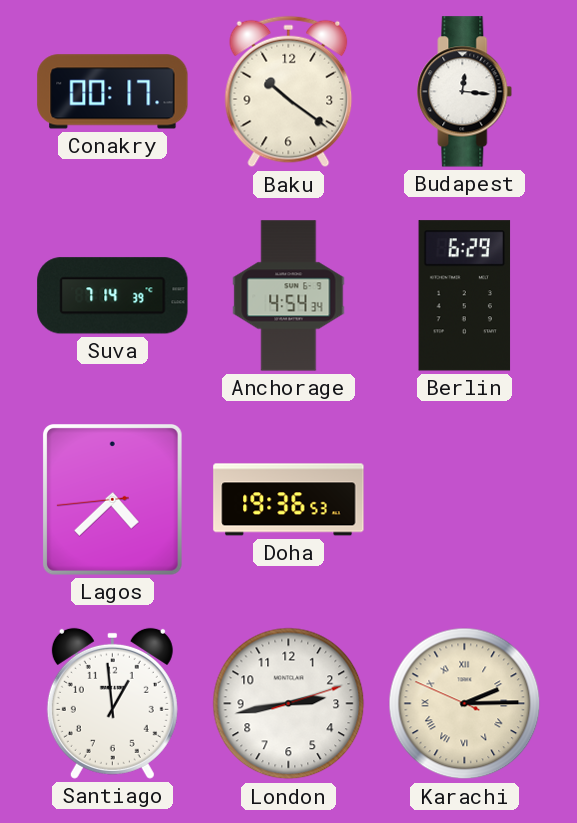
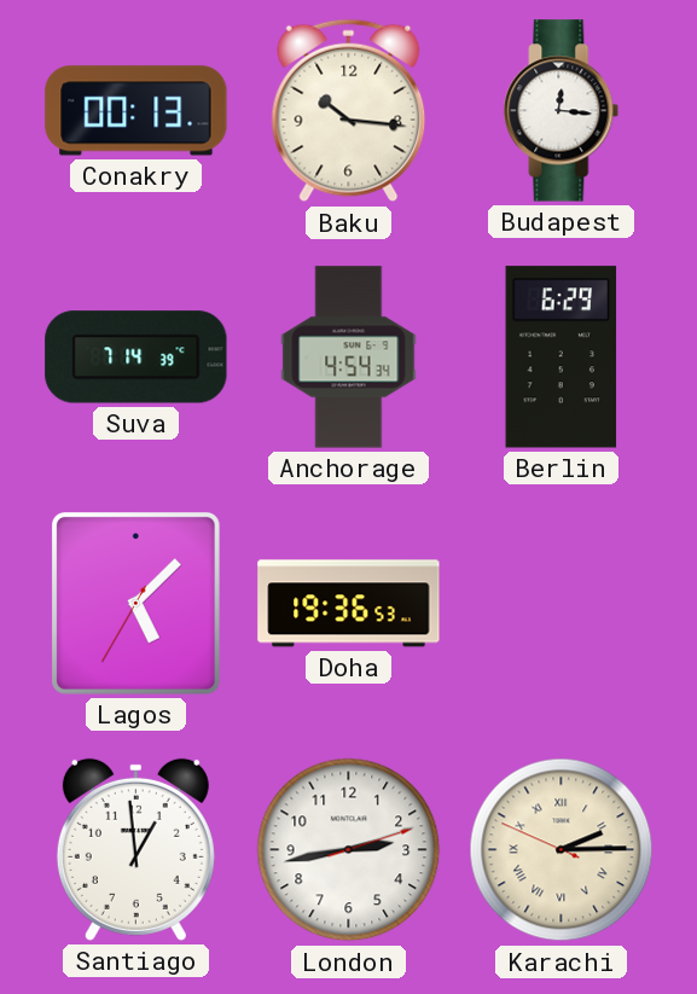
Conakry: 00:17 -> 00:13 (137, 111)
Baku: 10:21 -> 10:16 (349, 111)
Lagos: 4:37 -> 5:07 (135, 604)
